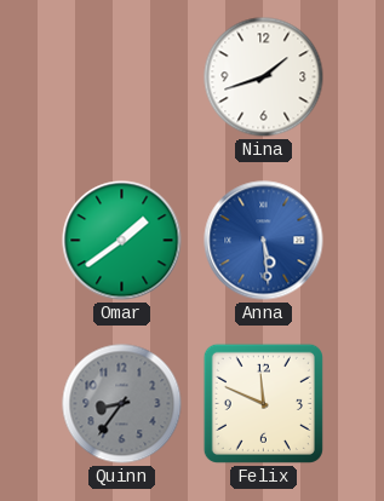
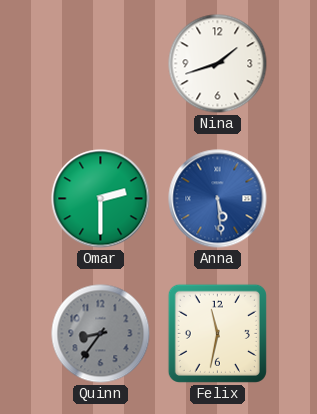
Omar: 1:39 -> 2:30 (101, 199)
Felix: 11:49 -> 11:32 (217, 333)
